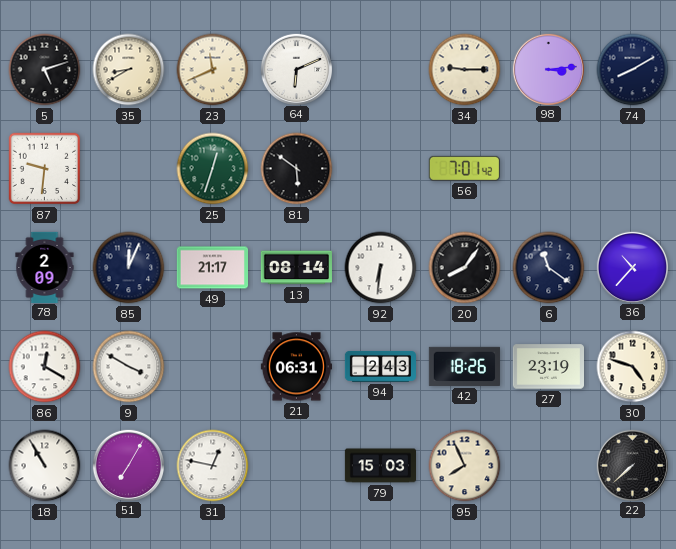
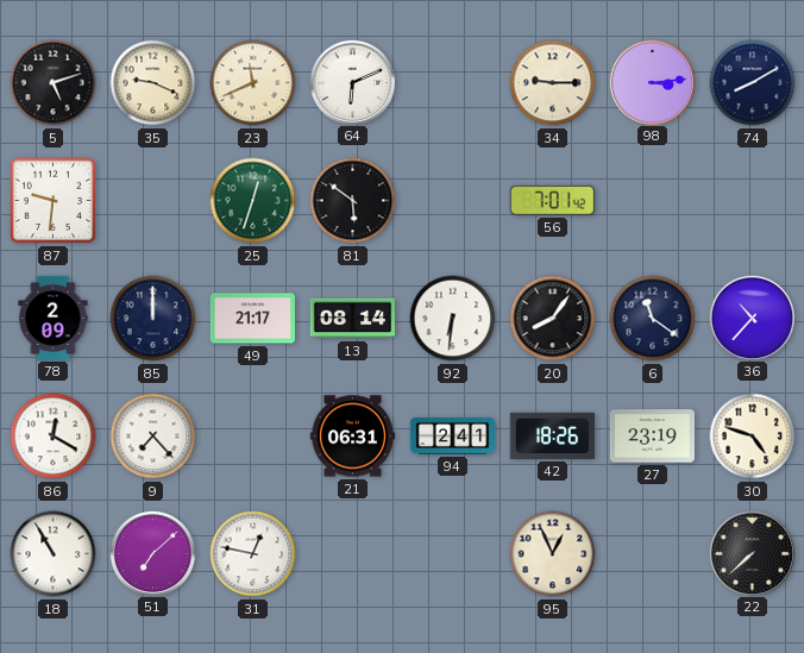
35: 8:40 -> 9:19 (153, 83)
85: 12:04 -> 12:00 (153, 319)
9: 3:50 -> 7:23 (153, 437)
94: 2:43 -> 2:41 (452, 435)
51: 7:05 -> 7:08 (152, 553)
79: 15:03 -> none (380, 466)
95: 7:56 -> 12:56 (553, 554)
